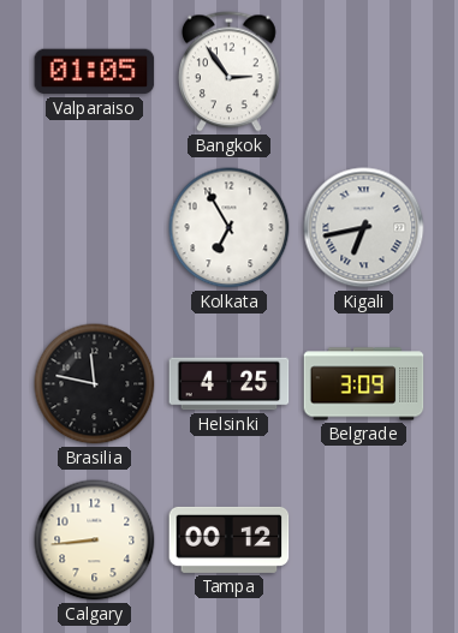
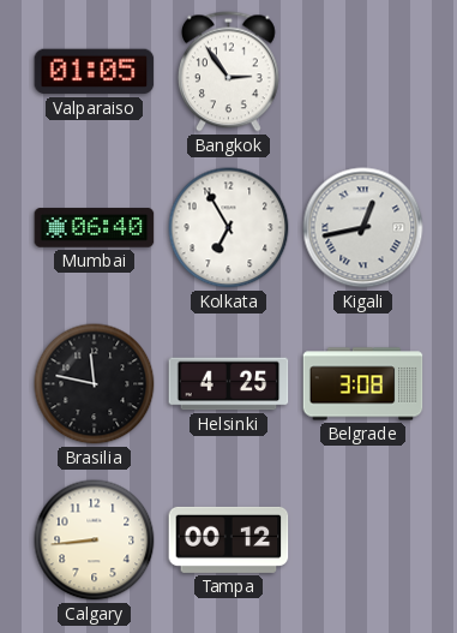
Mumbai: none -> 06:40 (95, 228)
Kigali: 6:43 -> 12:43 (363, 228)
Belgrade: 3:09 -> 3:08 (363, 384)
